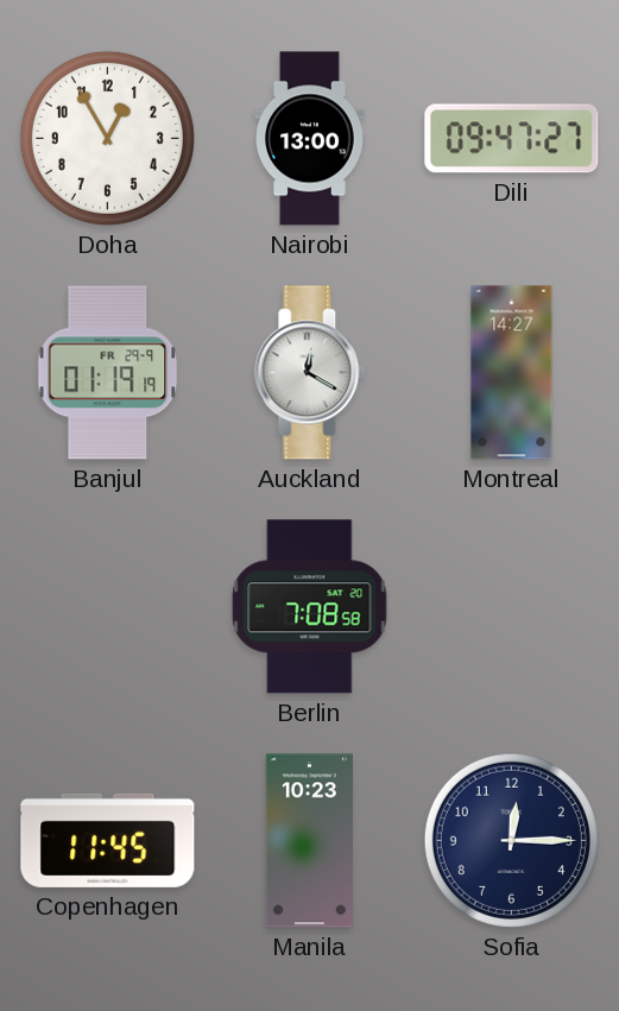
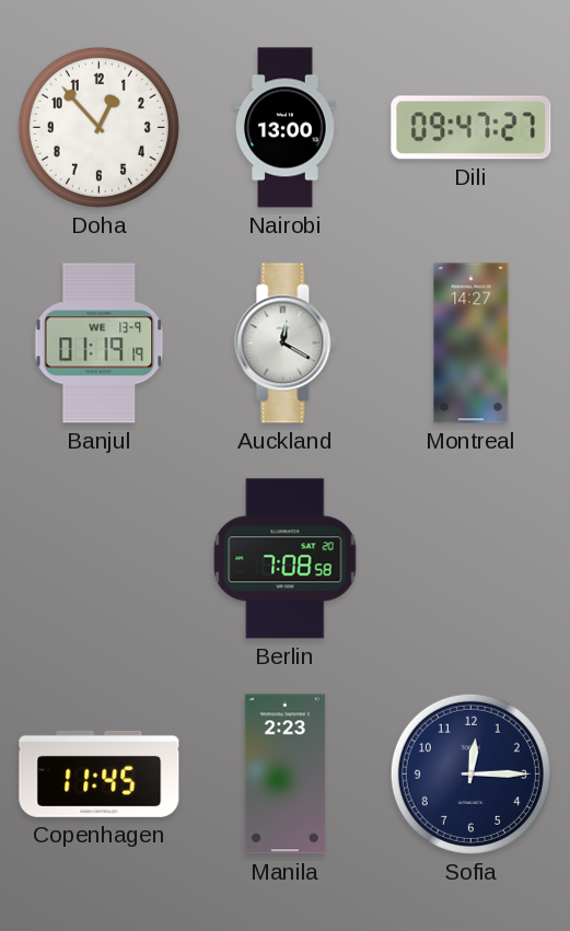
Doha: 12:55 -> 12:53 (98, 127)
Banjul date: FR 29-9 -> WE 13-9 (100, 344)
Manila: 10:23 -> 2:23 (284, 775)
